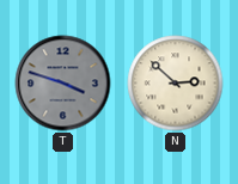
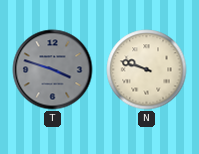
N: 2:52 -> 9:48 (147, 70)
